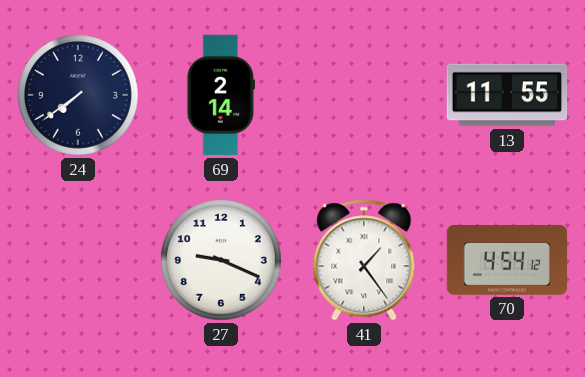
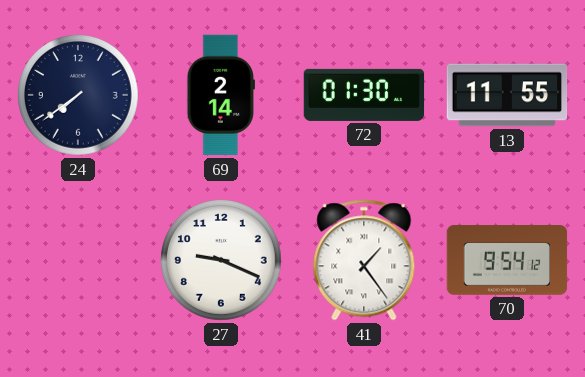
72: none -> 01:30 (364, 95)
70: 4:54 -> 9:54 (507, 260)
